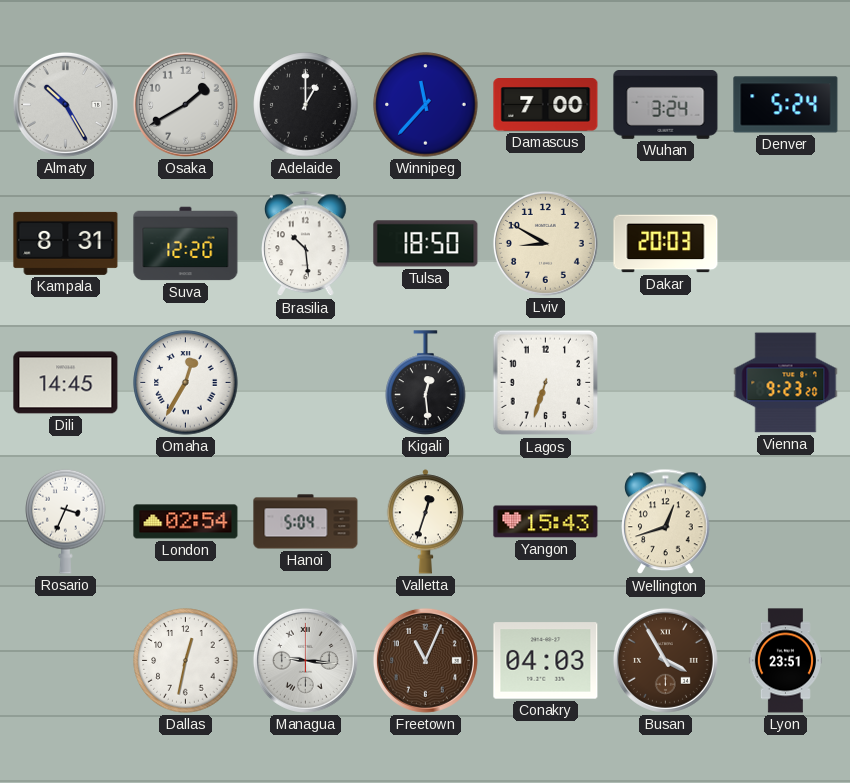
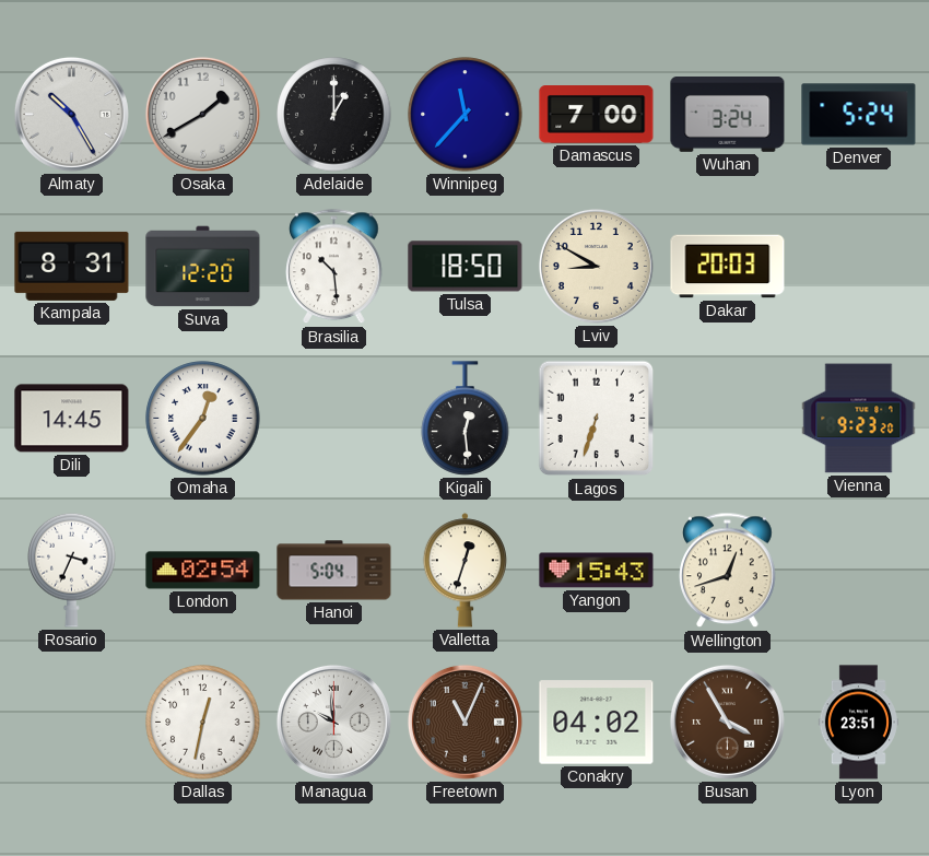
Omaha: 12:35 -> 12:36 (203, 419)
Managua: 9:16 -> 9:59 (333, 722)
Conakry: 04:03 -> 04:02 (597, 723)
